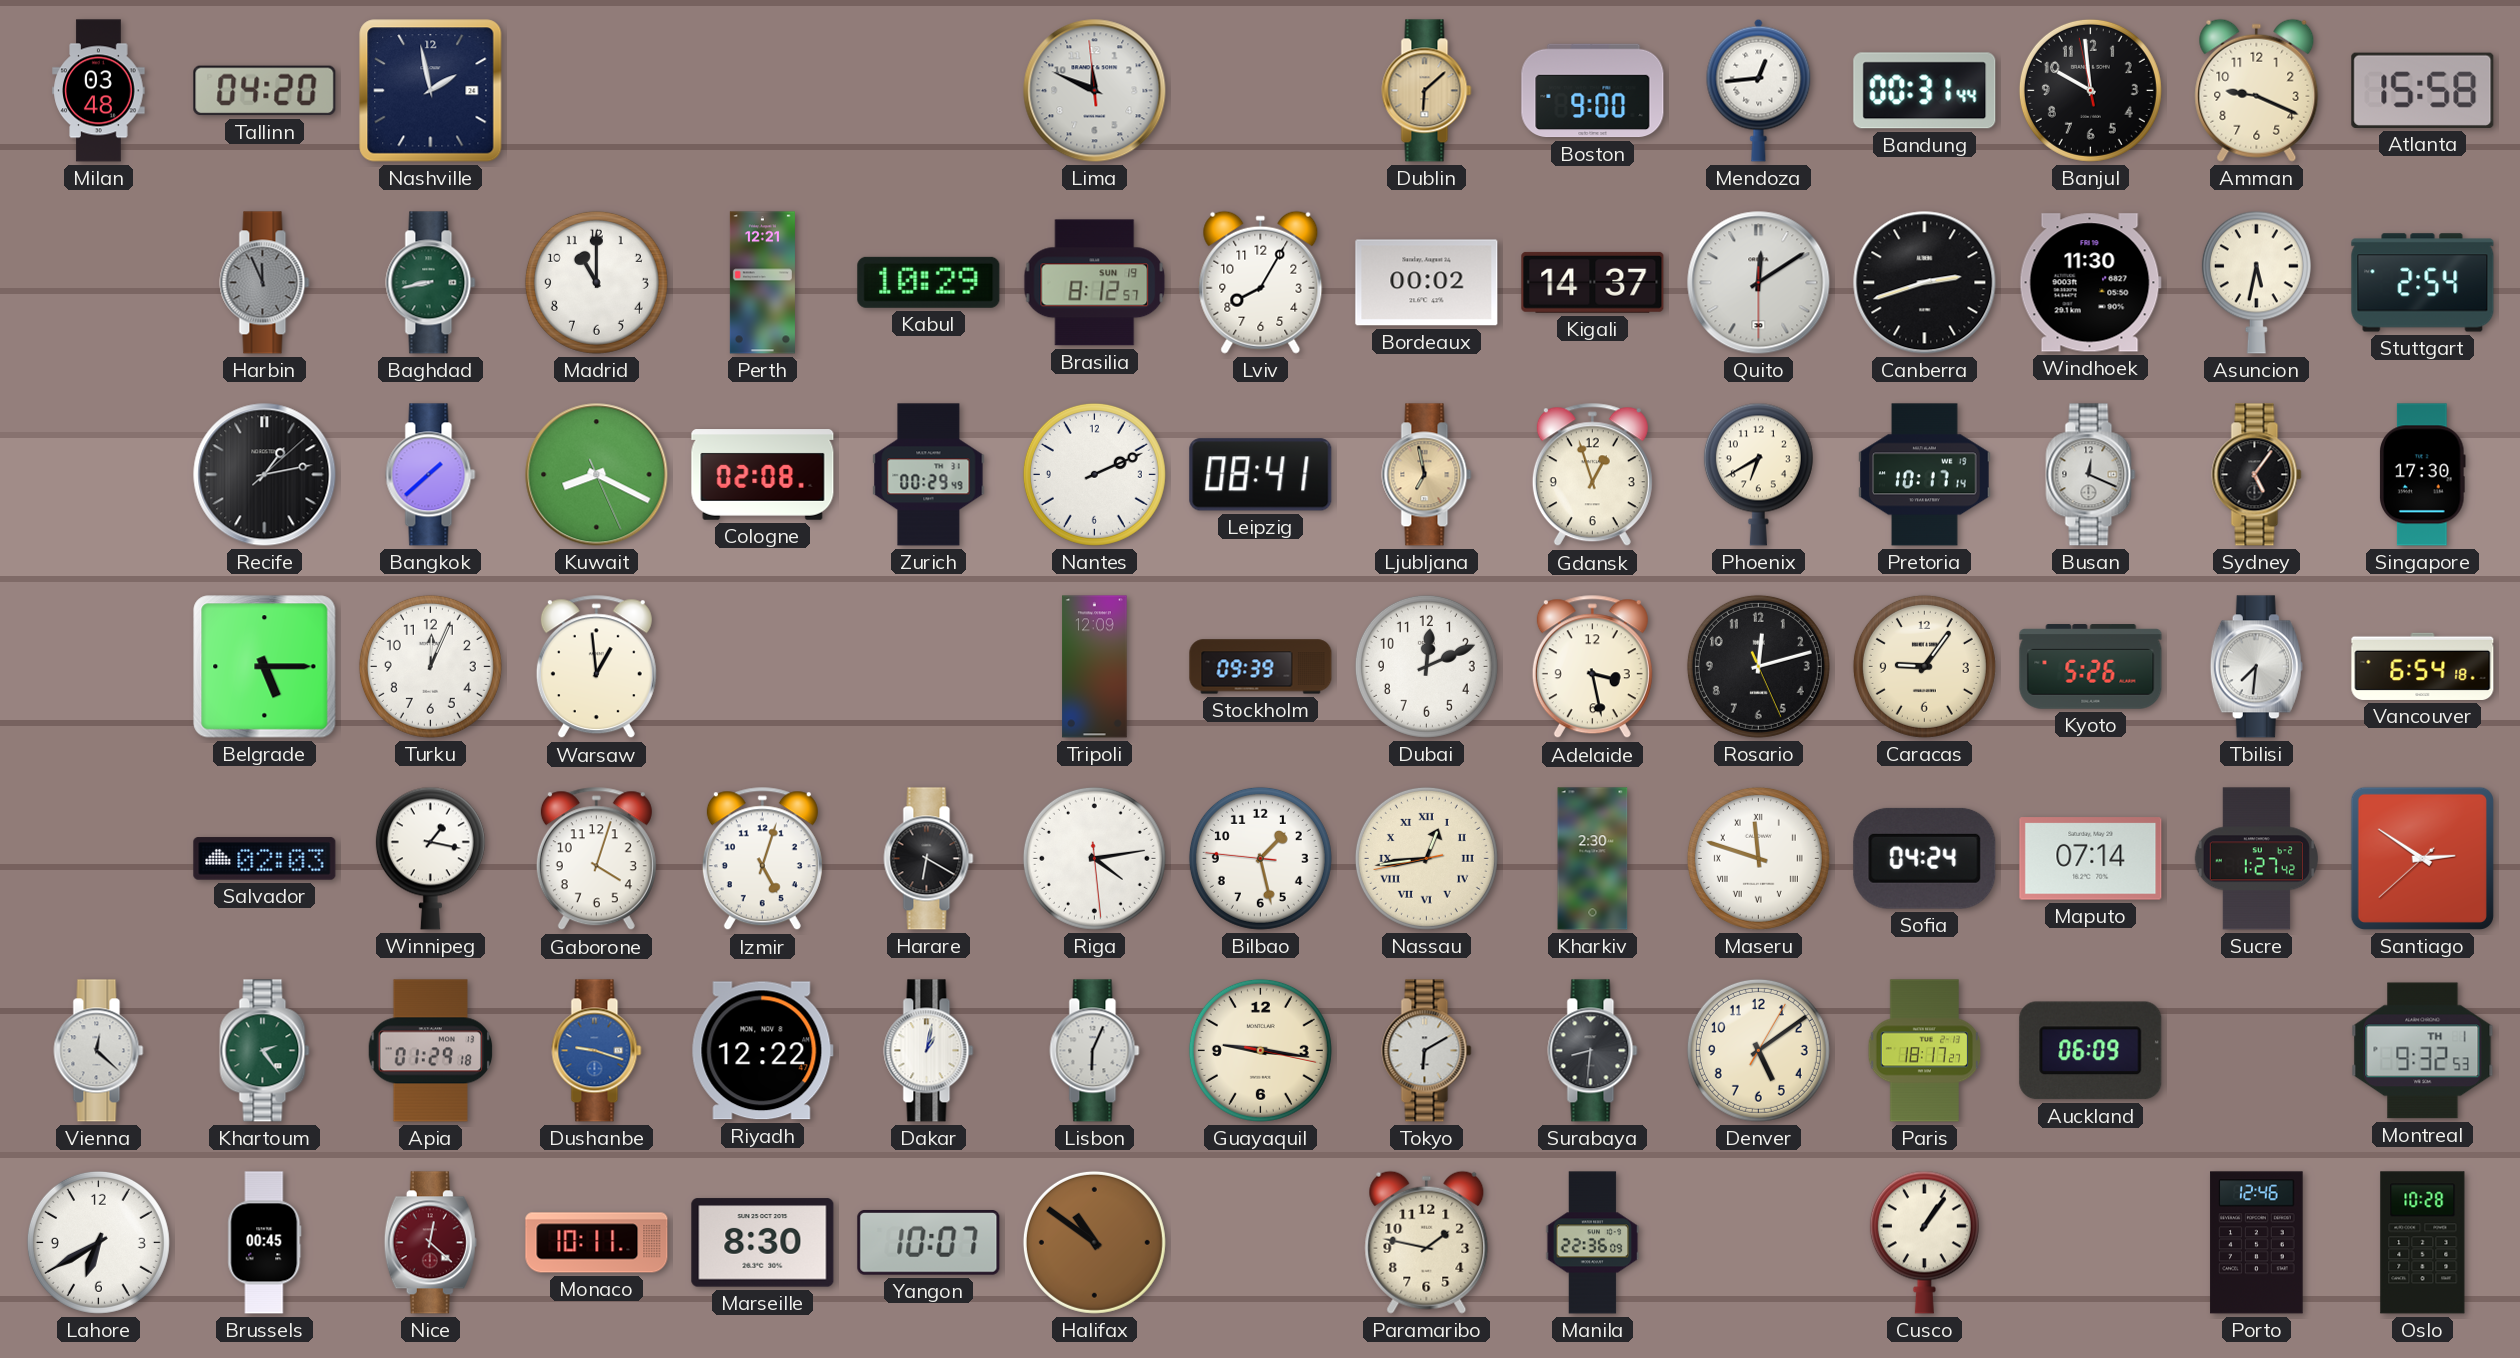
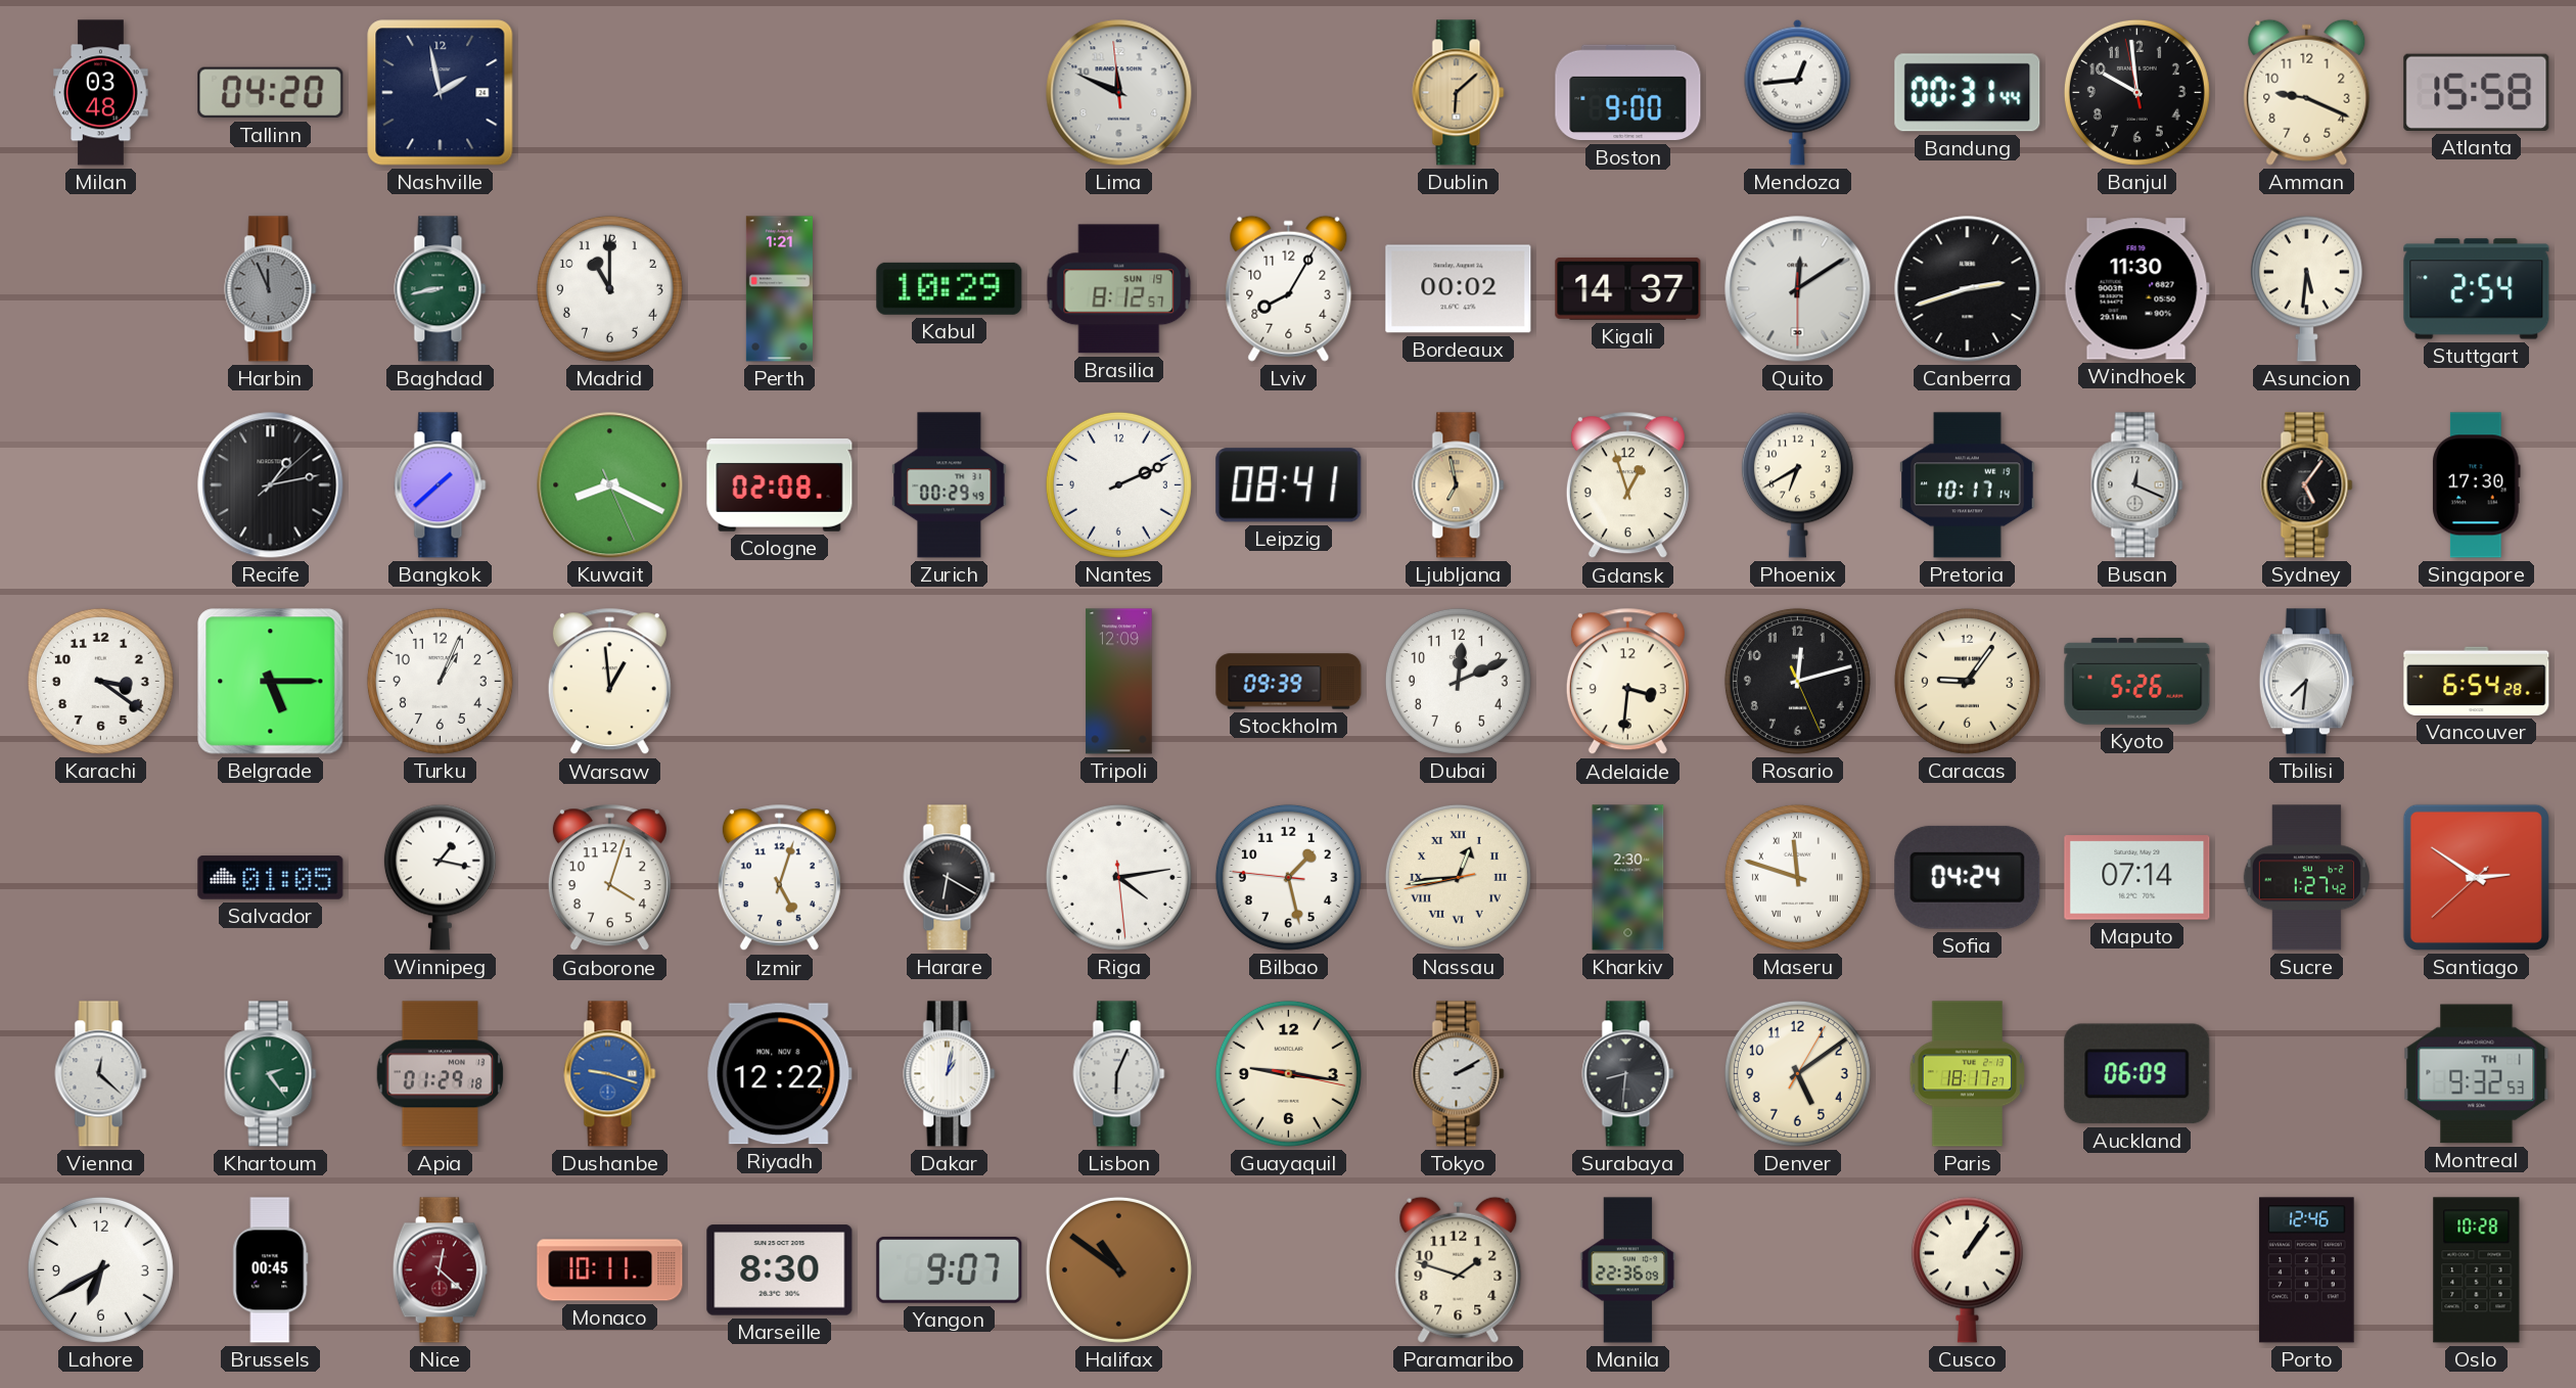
Perth: 12:21 -> 1:21 (779, 289)
Asuncion: 5:32 -> 5:31 (2306, 288)
Karachi: none -> 3:21 (100, 681)
Turku: 12:04 -> 1:04 (440, 681)
Adelaide: 3:28 -> 3:31 (1627, 682)
Vancouver: 6:54:18 -> 6:54:28 (2477, 681)
Salvador: 02:03 -> 01:05 (271, 878)
Tokyo: 6:10 -> 2:10 (1459, 1074)
Yangon: 10:07 -> 9:07 (950, 1269)
Paramaribo: 1:47 -> 1:48 (1459, 1269)
